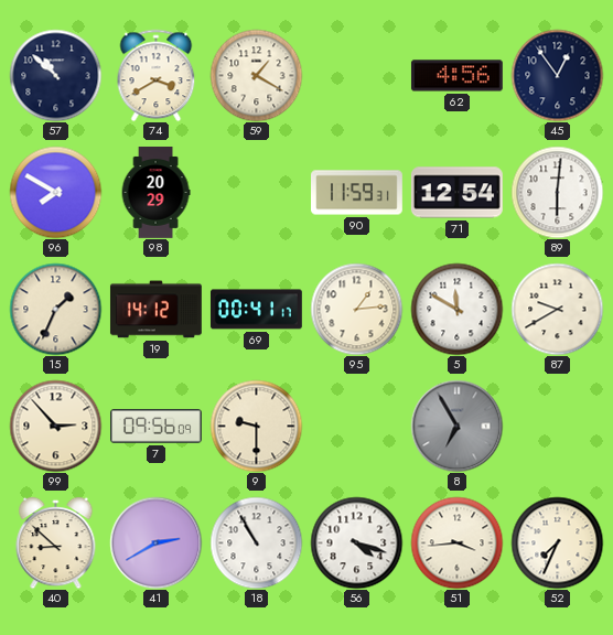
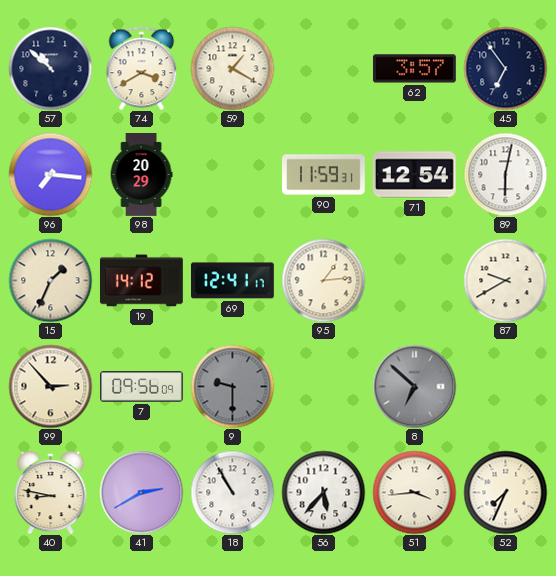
62: 4:56 -> 3:57 (415, 69)
45: 12:54 -> 6:54 (505, 68)
96: 7:50 -> 7:16 (50, 174)
89: 6:01 -> 6:02 (505, 174)
69: 00:41 -> 12:41 (232, 281)
5: 11:50 -> none (456, 309)
9 dial: cream -> grey (232, 386)
8: 6:55 -> 6:52 (414, 386)
40: 8:52 -> 8:47 (51, 492)
56: 4:18 -> 5:37 (323, 492)
